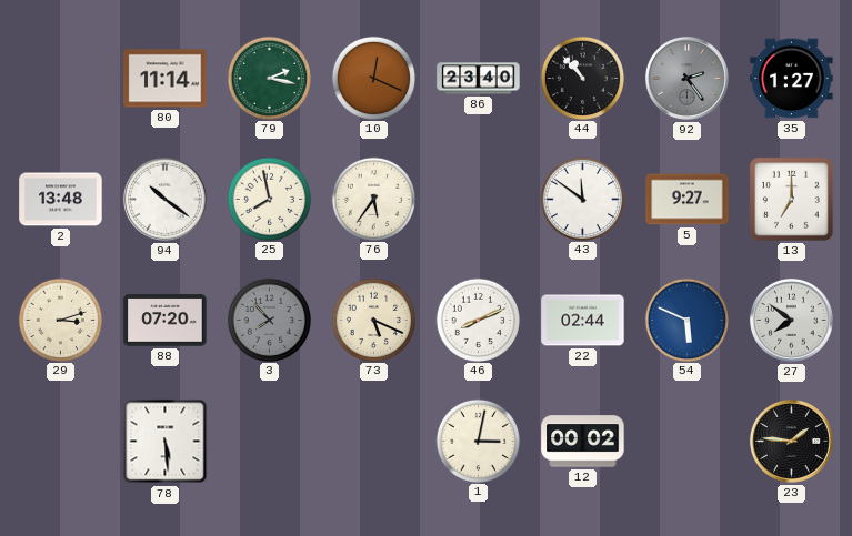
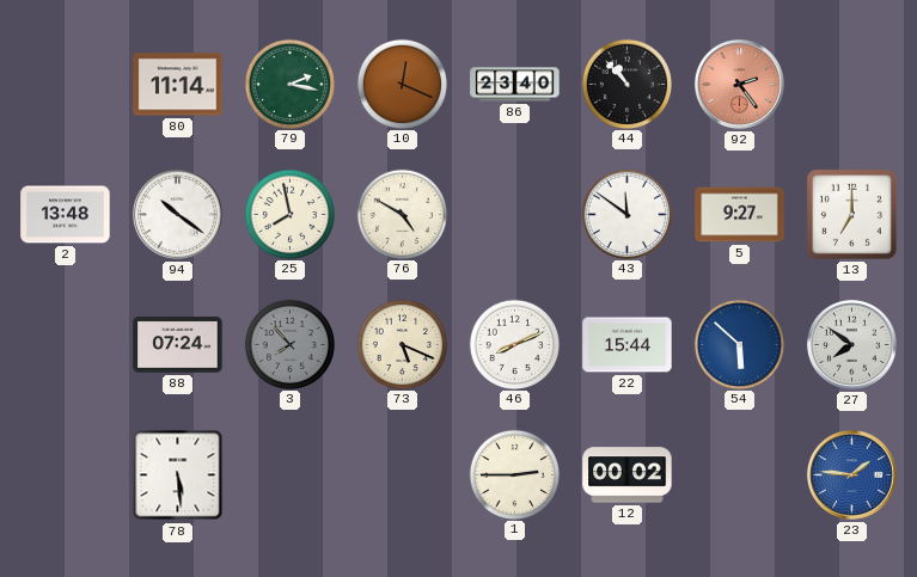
92 dial: grey -> salmon (740, 85)
35: 1:27 -> none (792, 79)
76: 5:36 -> 4:50 (403, 214)
29: 3:12 -> none (61, 320)
88: 07:20 -> 07:24 (178, 345)
22: 02:44 -> 15:44 (628, 345)
54: 5:49 -> 5:52 (740, 344)
1: 3:02 -> 2:45 (515, 474)
23 dial: black -> blue (852, 475)
